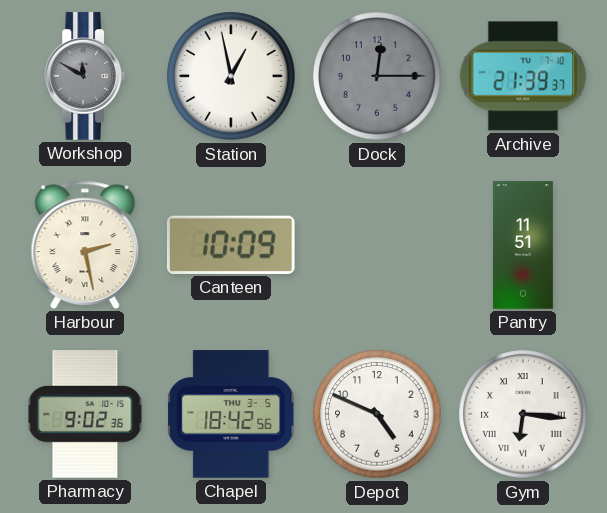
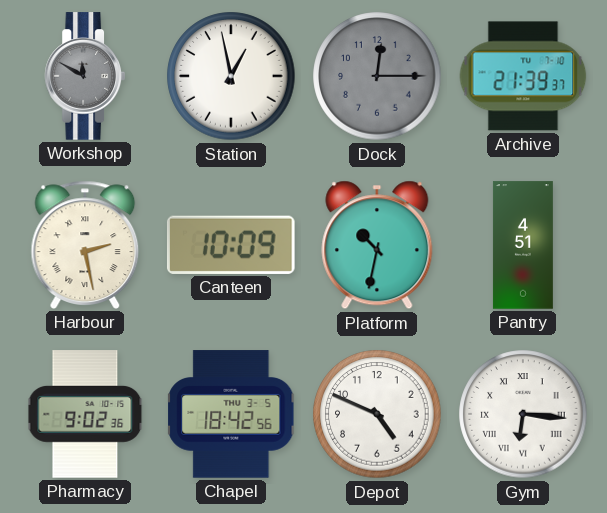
Platform: none -> 10:32 (377, 245)
Pantry: 11:51 -> 4:51 (523, 245)
